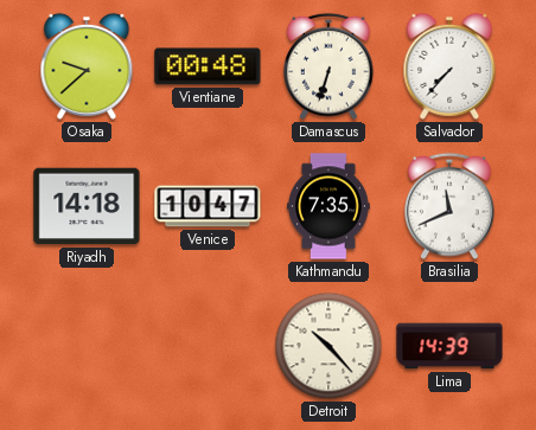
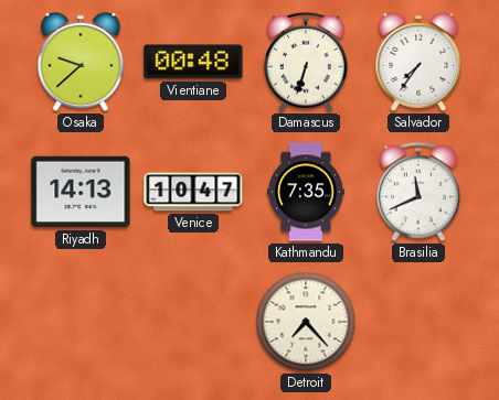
Salvador: 7:37 -> 7:36 (418, 62)
Riyadh: 14:18 -> 14:13 (81, 192)
Detroit: 10:23 -> 7:23 (306, 322)
Lima: 14:39 -> none (449, 346)
